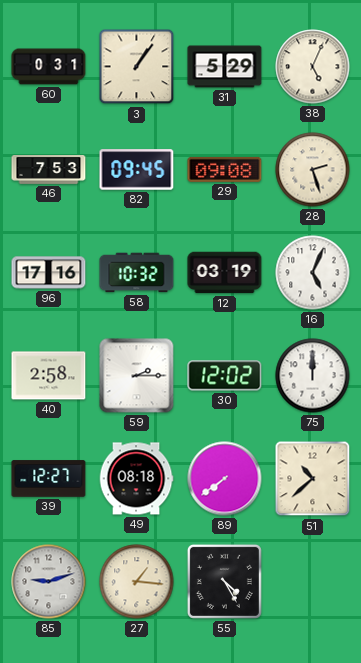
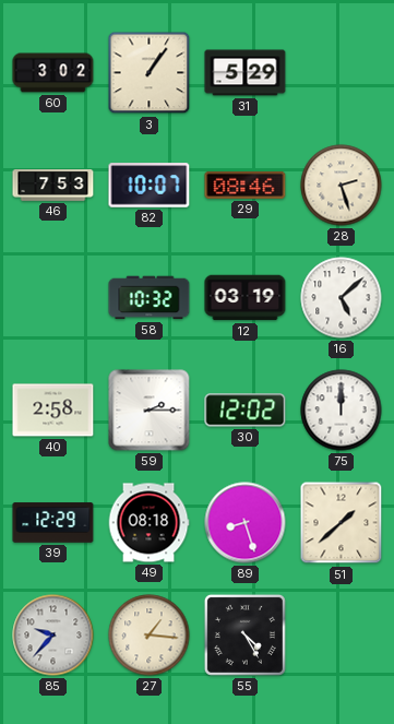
60: 0:31 -> 3:02 (53, 73)
38: 5:04 -> none (313, 67)
82: 09:45 -> 10:07 (150, 186)
29: 09:08 -> 08:46 (246, 185)
96: 17:16 -> none (49, 273)
16: 5:04 -> 5:08 (342, 298)
39: 12:27 -> 12:29 (53, 523)
89: 7:39 -> 8:27 (246, 523)
51: 10:38 -> 1:38 (342, 523)
85: 9:12 -> 9:37 (53, 636)
